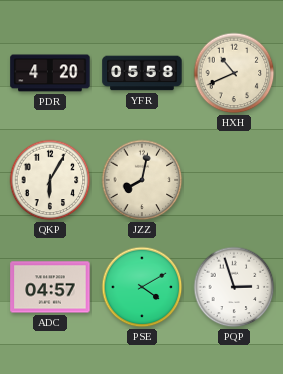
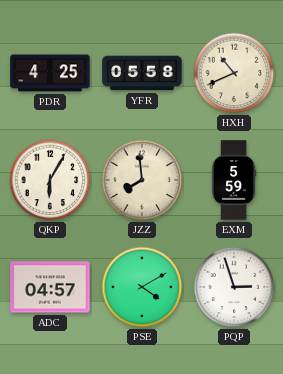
PDR: 4:20 -> 4:25 (50, 73)
JZZ: 8:02 -> 7:59 (142, 180)
EXM: none -> 5:59 (234, 180)
